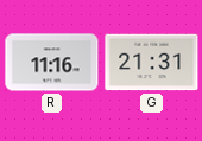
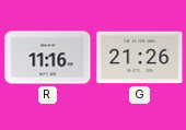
G: 21:31 -> 21:26 (140, 58)
